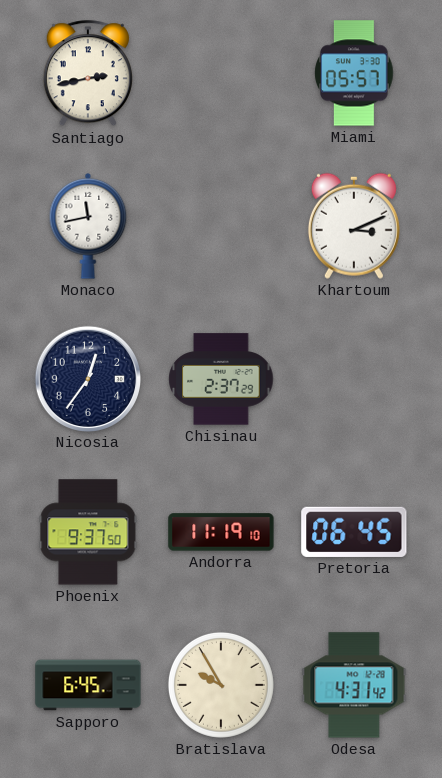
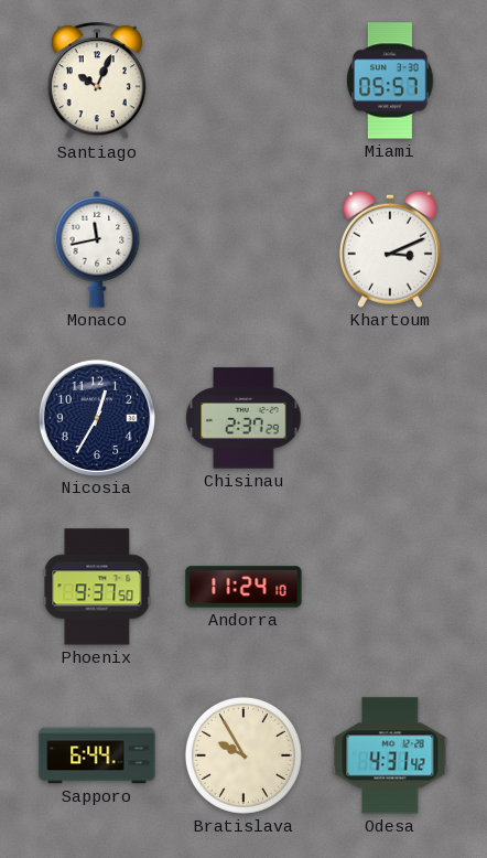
Santiago: 2:43 -> 10:04 (97, 82)
Nicosia: 12:36 -> 12:35 (96, 417)
Andorra: 11:19 -> 11:24 (244, 587)
Pretoria: 06:45 -> none (354, 532)
Sapporo: 6:45 -> 6:44 (97, 755)
